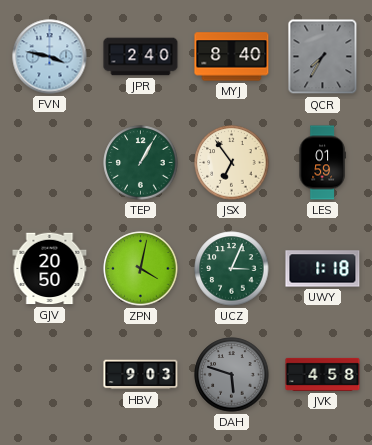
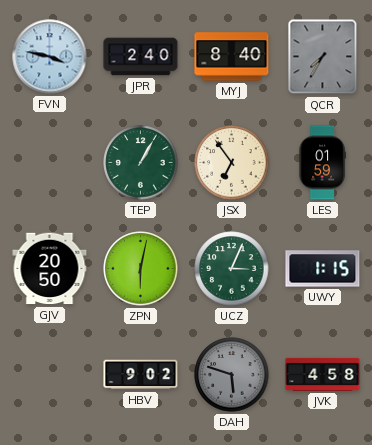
ZPN: 4:02 -> 6:02 (141, 269)
UWY: 1:18 -> 1:15 (323, 269)
HBV: 9:03 -> 9:02 (141, 375)
